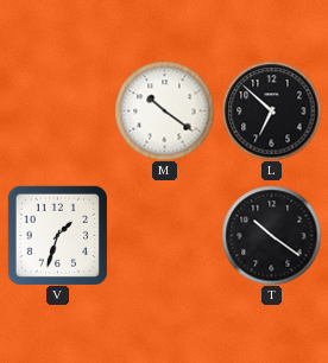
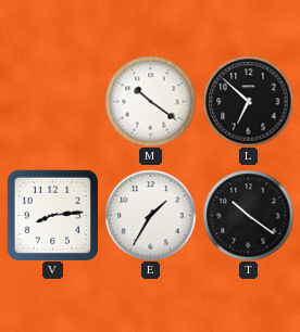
V: 1:33 -> 8:14 (52, 215)
E: none -> 1:35 (150, 215)
